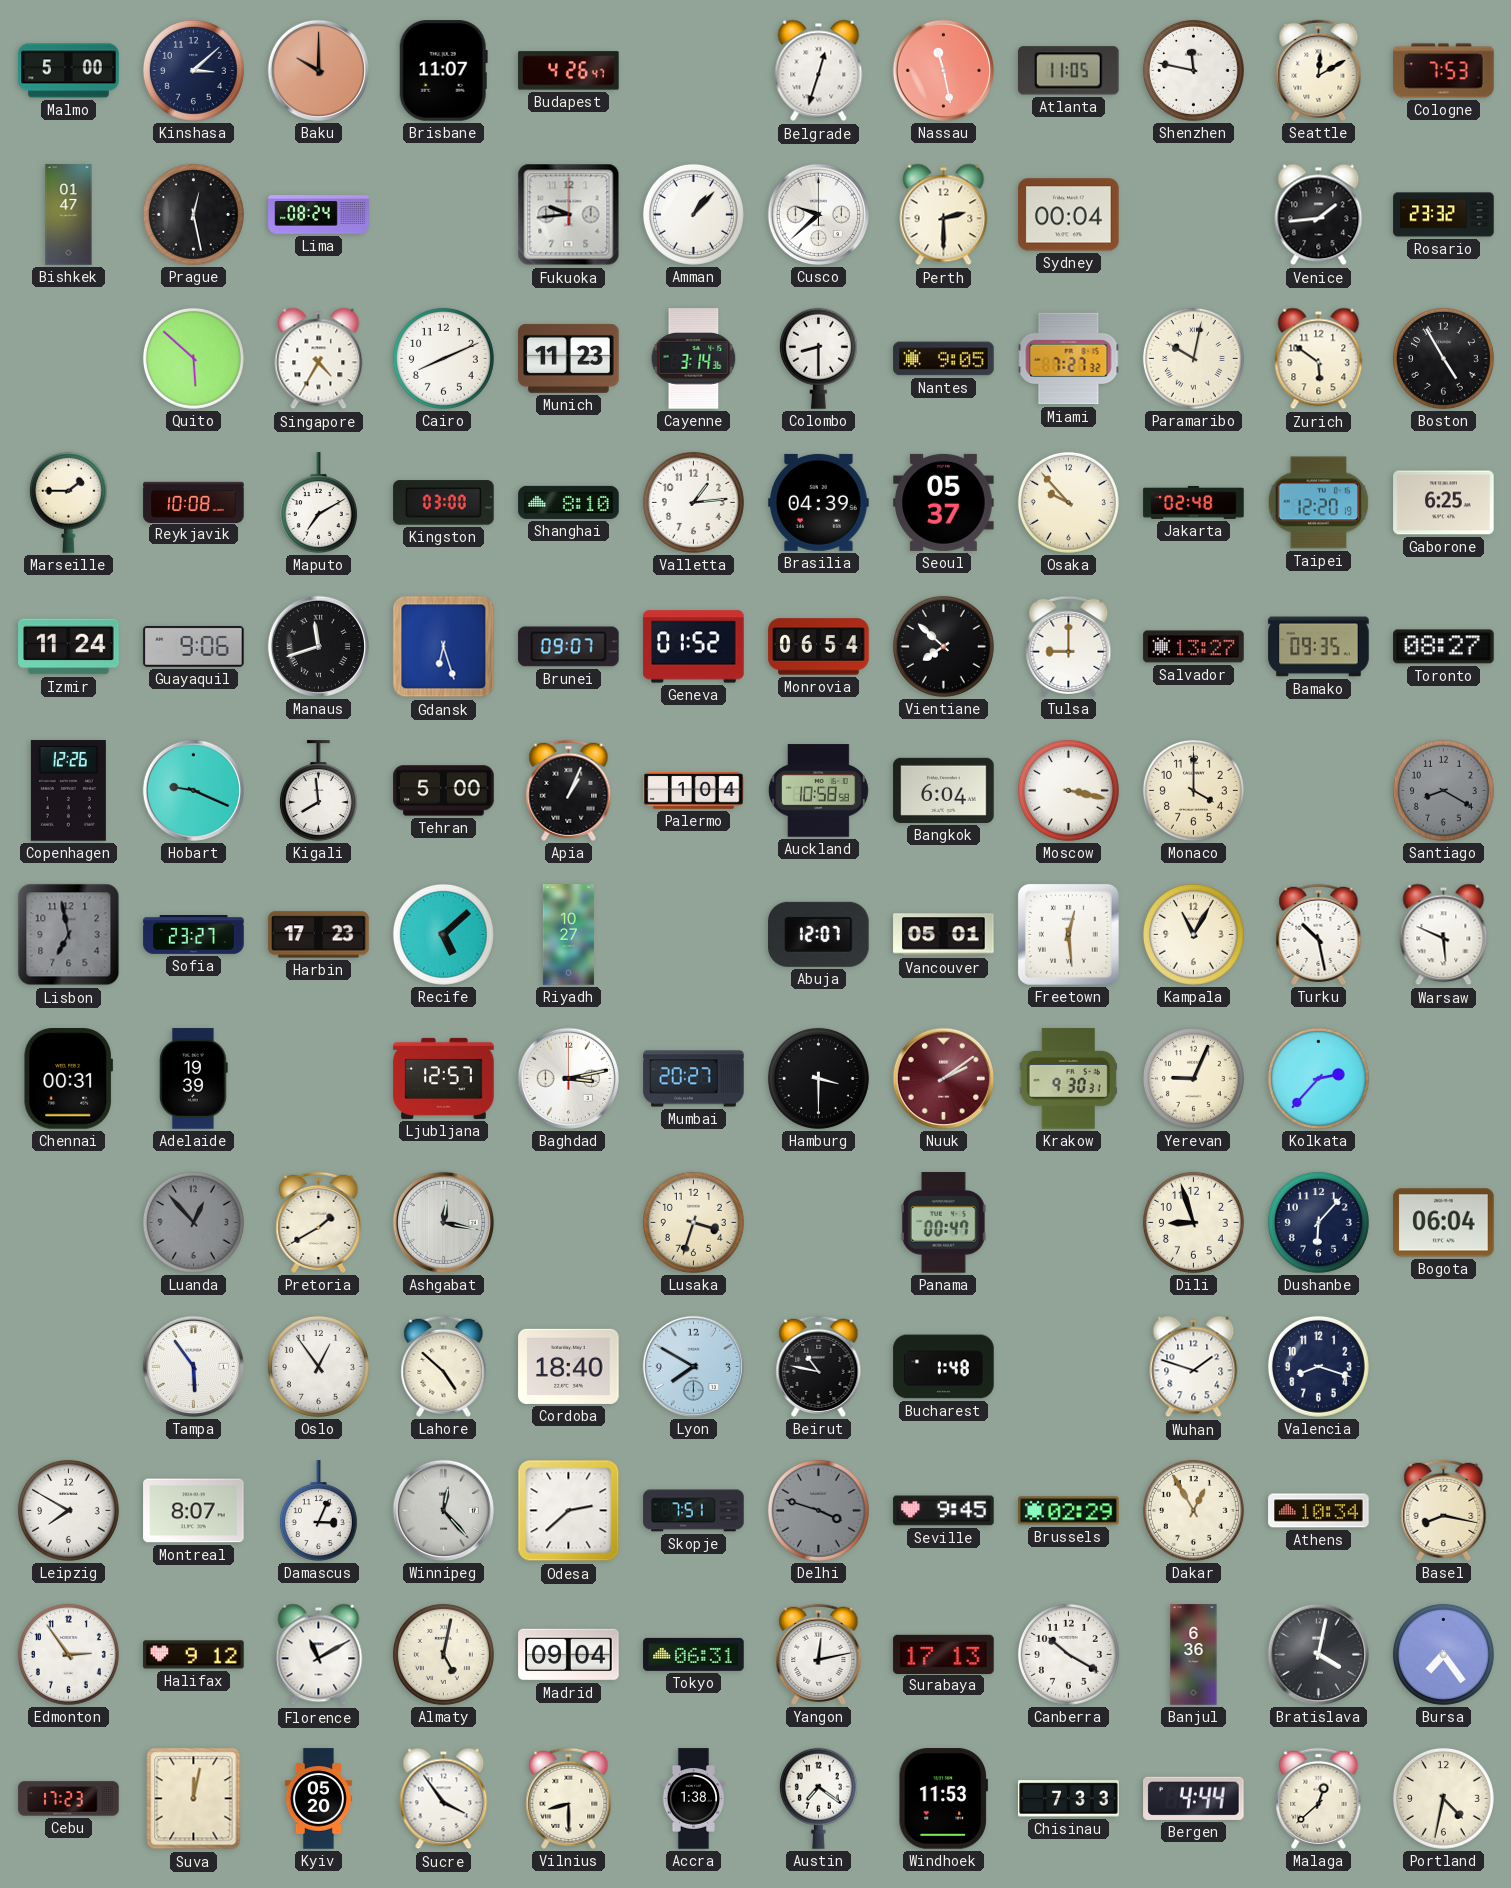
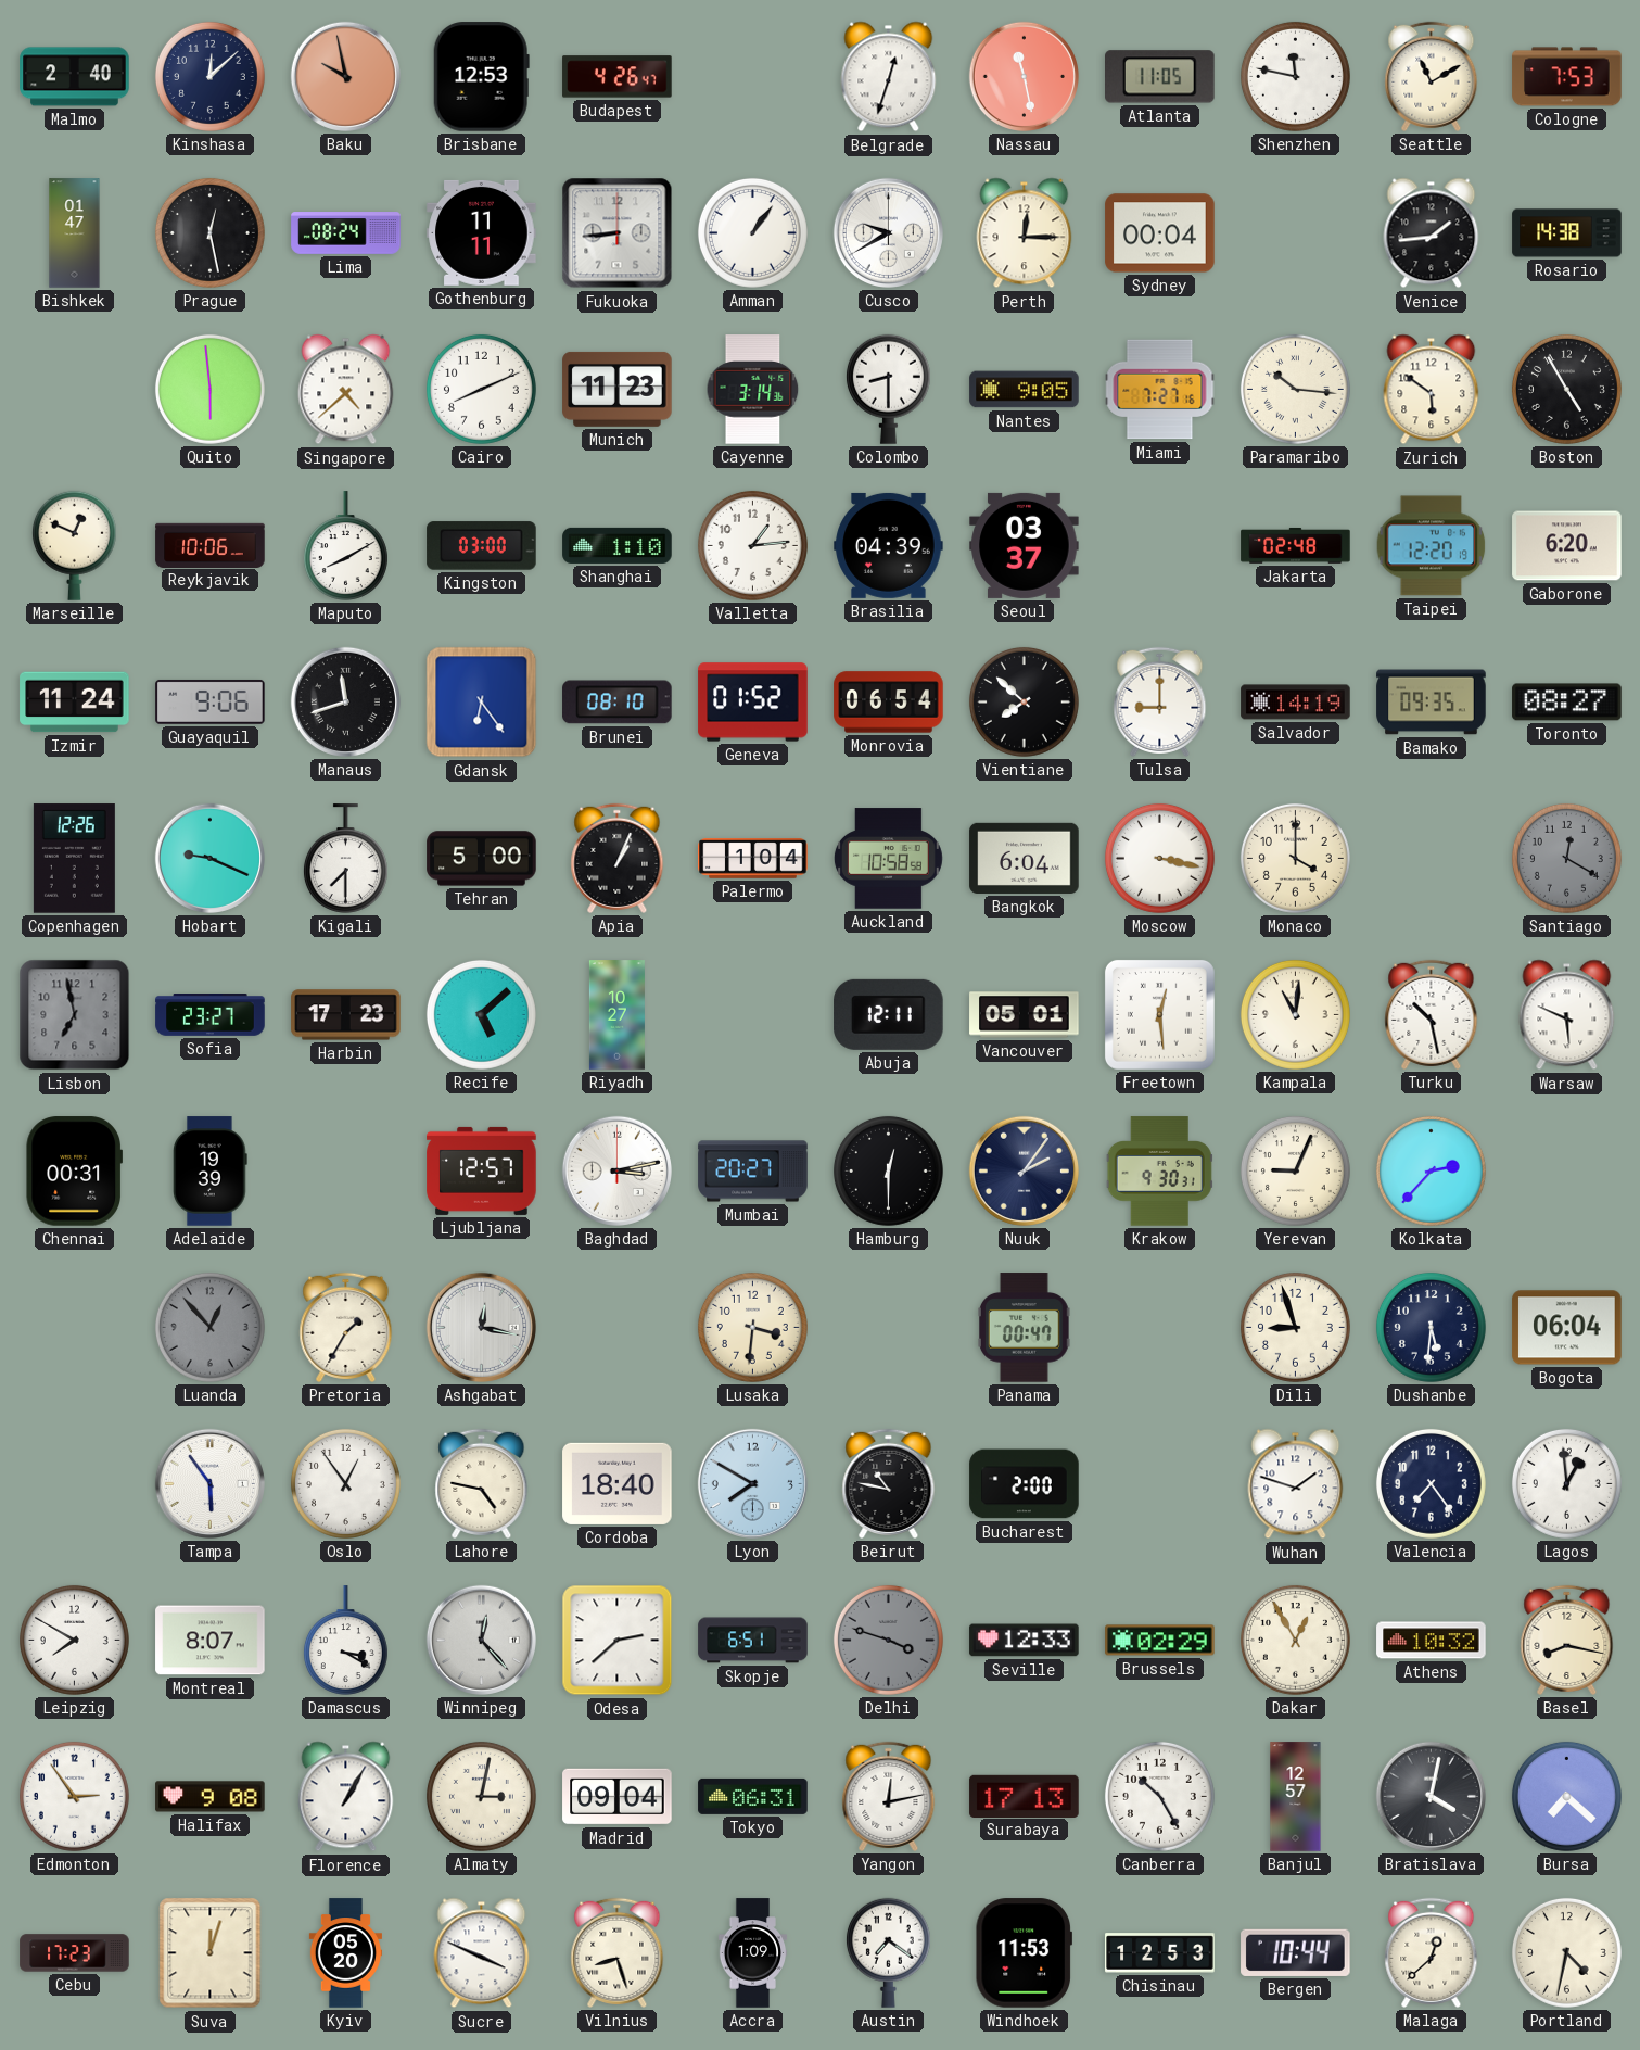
Malmo: 5:00 -> 2:40 (75, 77)
Kinshasa: 3:08 -> 12:08 (209, 76)
Baku: 10:00 -> 9:58 (345, 76)
Brisbane: 11:07 -> 12:53 (481, 77)
Seattle: 12:10 -> 11:10 (1432, 76)
Gothenburg: none -> 11:11 (482, 232)
Fukuoka: 9:44 -> 8:44 (618, 233)
Amman: 1:07 -> 1:06 (752, 232)
Cusco: 9:38 -> 9:40 (888, 232)
Perth: 2:30 -> 12:15 (1025, 233)
Rosario: 23:32 -> 14:38 (1567, 233)
Quito: 5:52 -> 5:59 (209, 389)
Singapore: 4:35 -> 4:38 (346, 390)
Miami: 7:27:32 -> 7:27:16 (1160, 390)
Paramaribo: 10:02 -> 10:16 (1295, 389)
Marseille: 1:45 -> 12:49 (74, 545)
Reykjavik: 10:08 -> 10:06 (211, 545)
Maputo: 7:10 -> 8:10 (345, 546)
Shanghai: 8:10 -> 1:10 (618, 545)
Seoul: 05:37 -> 03:37 (1025, 545)
Osaka: 9:53 -> none (1068, 502)
Gaborone: 6:25 -> 6:20 (1567, 546)
Gdansk: 6:27 -> 6:24 (482, 703)
Brunei: 09:07 -> 08:10 (618, 703)
Salvador: 13:27 -> 14:19 (1296, 703)
Kigali: 7:59 -> 7:30 (345, 859)
Santiago: 8:20 -> 12:20 (1566, 858)
Abuja: 12:07 -> 12:11 (889, 1014)
Kampala: 11:05 -> 11:01 (1295, 1014)
Hamburg: 3:30 -> 12:30 (888, 1170)
Nuuk: 2:09 -> 2:06 (1024, 1170)
Nuuk dial: burgundy -> navy (1024, 1170)
Pretoria: 1:40 -> 1:35 (346, 1327)
Lusaka: 3:33 -> 3:31 (752, 1327)
Dushanbe: 6:07 -> 5:31 (1431, 1327)
Lahore: 4:52 -> 4:47 (482, 1483)
Bucharest: 1:48 -> 2:00 (1025, 1484)
Valencia: 8:18 -> 7:24 (1431, 1483)
Lagos: none -> 12:59 (1566, 1483)
Damascus: 3:04 -> 3:20 (345, 1641)
Skopje: 7:51 -> 6:51 (753, 1641)
Seville: 9:45 -> 12:33 (1025, 1641)
Athens: 10:34 -> 10:32 (1432, 1641)
Halifax: 9:12 -> 9:08 (211, 1797)
Florence: 11:10 -> 1:05 (346, 1797)
Almaty: 5:02 -> 3:02 (481, 1796)
Canberra: 10:20 -> 10:25 (1159, 1796)
Banjul: 6:36 -> 12:57 (1296, 1797)
Bursa: 7:24 -> 7:22 (1566, 1796)
Suva: 12:02 -> 12:03 (211, 1953)
Sucre: 3:54 -> 3:49 (482, 1953)
Vilnius: 8:30 -> 8:27 (618, 1952)
Accra: 1:38 -> 1:09 (753, 1953)
Chisinau: 7:33 -> 12:53 (1160, 1953)
Bergen: 4:44 -> 10:44 (1296, 1952)
